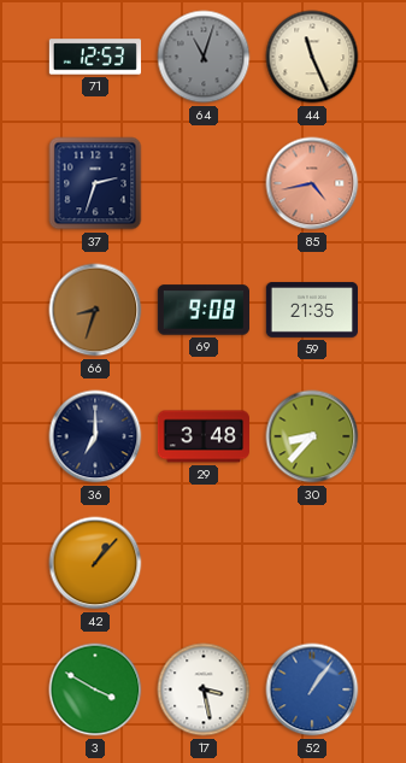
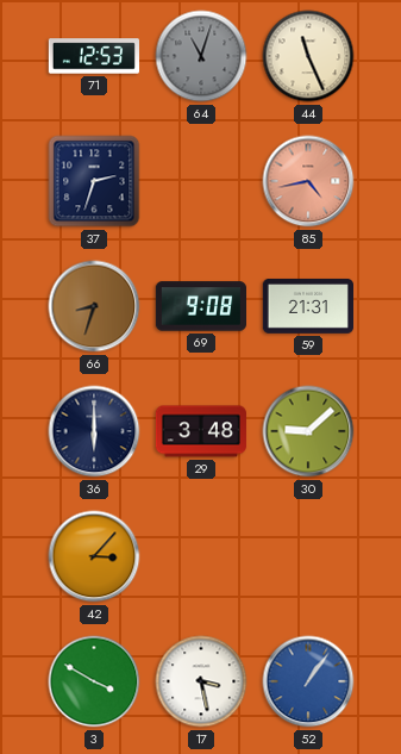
59: 21:35 -> 21:31 (307, 306)
36: 7:00 -> 6:00 (94, 431)
30: 8:37 -> 9:08 (308, 431)
42: 1:07 -> 3:07 (94, 556)
